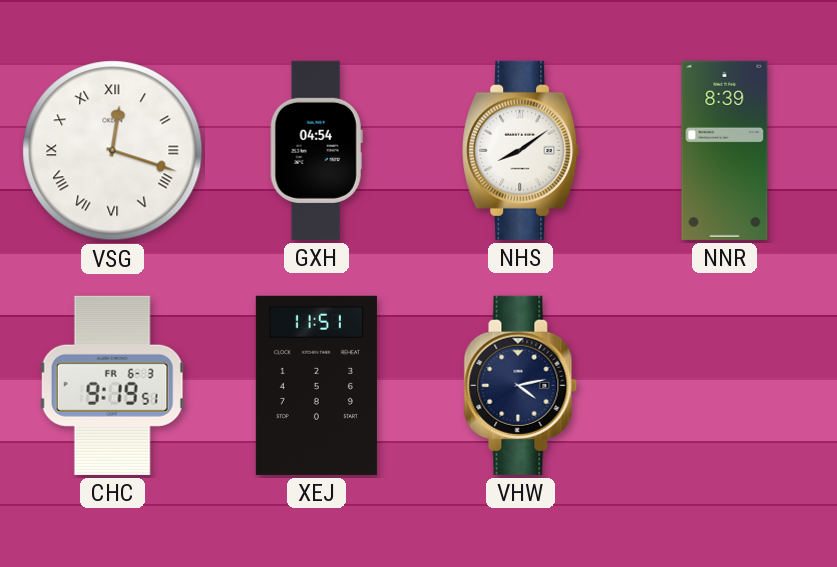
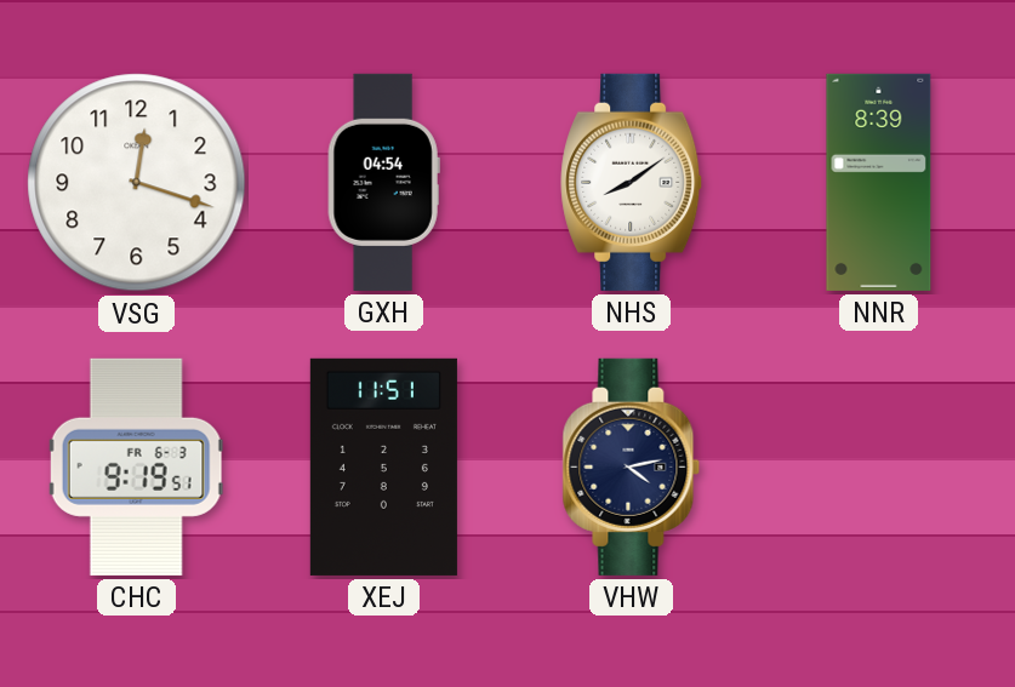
VSG numerals: Roman -> Arabic (137, 183)
